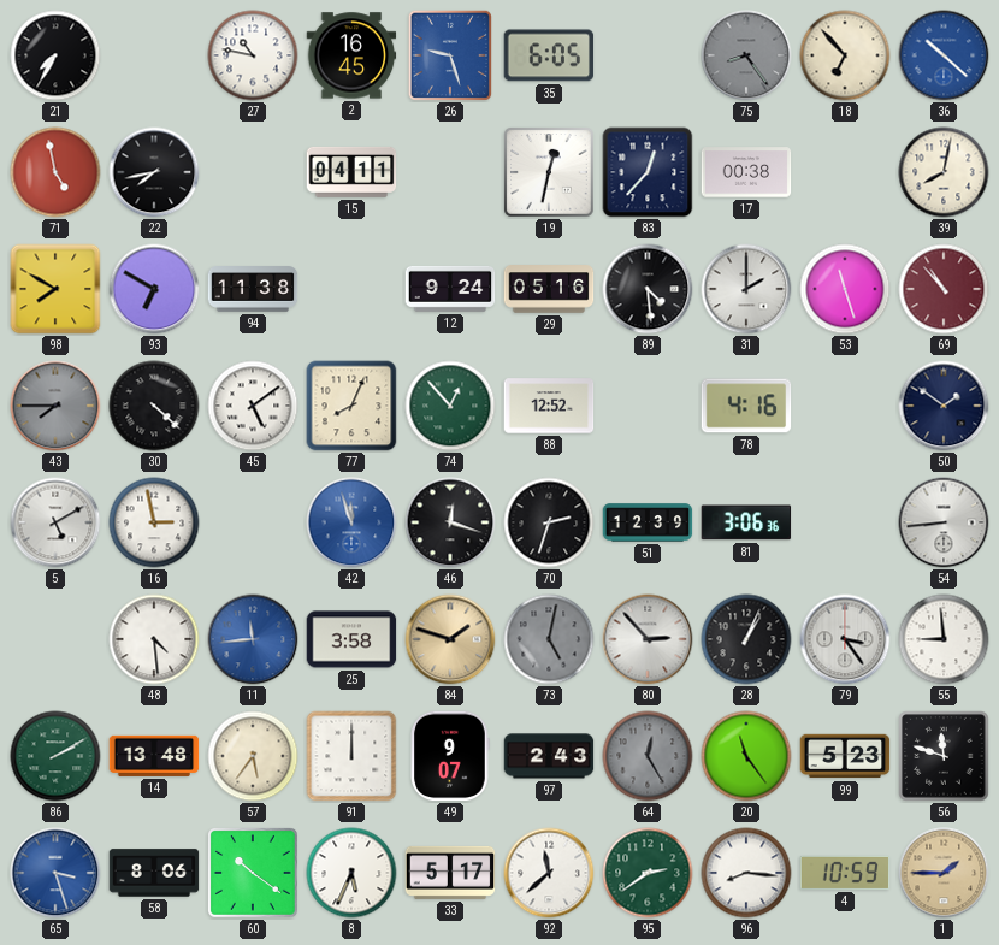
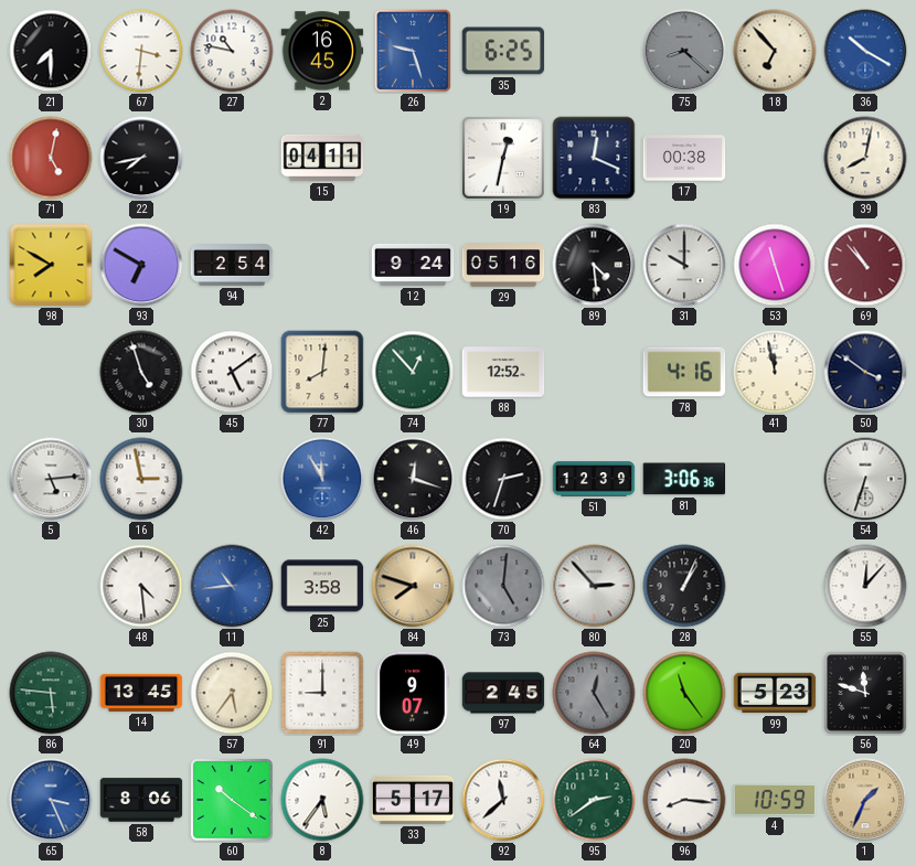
21: 7:35 -> 7:30 (51, 51)
67: none -> 3:31 (141, 51)
35: 6:05 -> 6:25 (503, 51)
75: 8:24 -> 8:22 (684, 51)
36: 10:22 -> 10:20 (865, 51)
71: 4:58 -> 5:02 (51, 158)
83: 12:37 -> 12:19 (594, 158)
94: 11:38 -> 2:54 (232, 265)
31: 2:00 -> 10:00 (684, 265)
43: 7:45 -> none (55, 406)
30: 4:22 -> 4:57 (141, 372)
77: 8:04 -> 8:01 (322, 372)
41: none -> 11:58 (775, 372)
50: 1:51 -> 3:51 (865, 372)
5: 5:10 -> 5:14 (51, 479)
42: 11:57 -> 11:55 (322, 479)
54: 8:44 -> 6:33 (865, 479)
11: 11:44 -> 10:44 (232, 586)
84: 1:48 -> 7:48 (413, 586)
73: 5:02 -> 5:01 (503, 586)
79: 3:24 -> none (845, 639)
55: 8:59 -> 12:07 (865, 586)
86: 2:10 -> 5:46 (51, 693)
14: 13:48 -> 13:45 (141, 693)
91: 12:00 -> 9:00 (322, 693)
97: 2:43 -> 2:45 (503, 693)
65: 3:27 -> 3:26 (51, 800)
8: 5:34 -> 5:36 (322, 800)
1: 1:45 -> 1:34 (865, 800)
